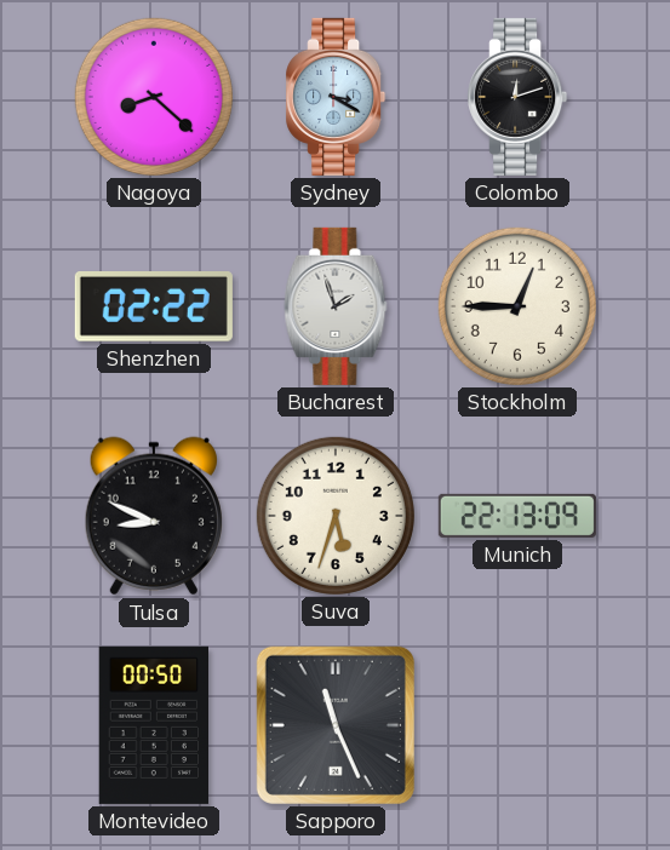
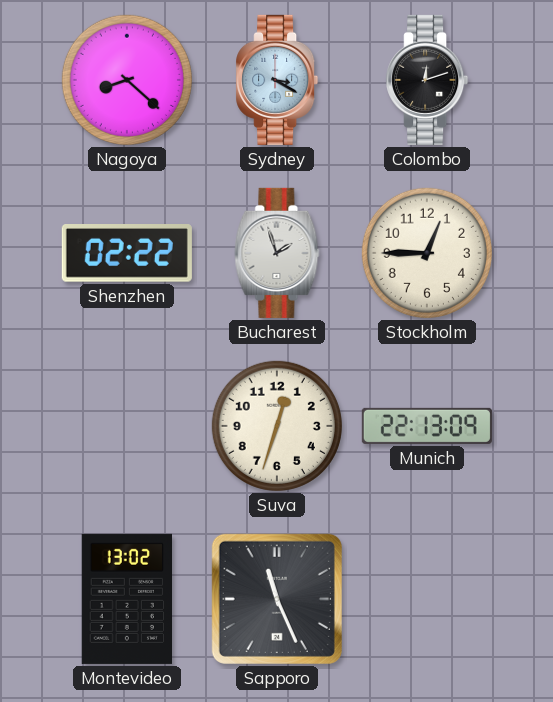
Tulsa: 8:49 -> none (154, 516)
Suva: 5:33 -> 12:33 (277, 426)
Montevideo: 00:50 -> 13:02 (126, 599)
